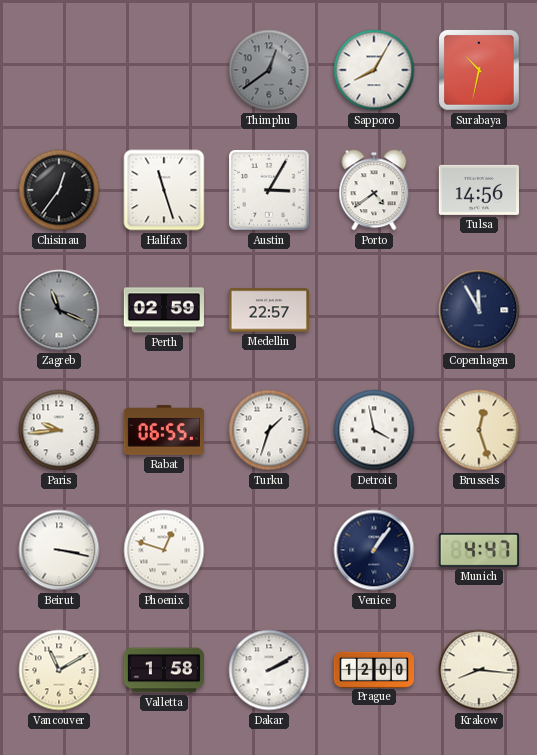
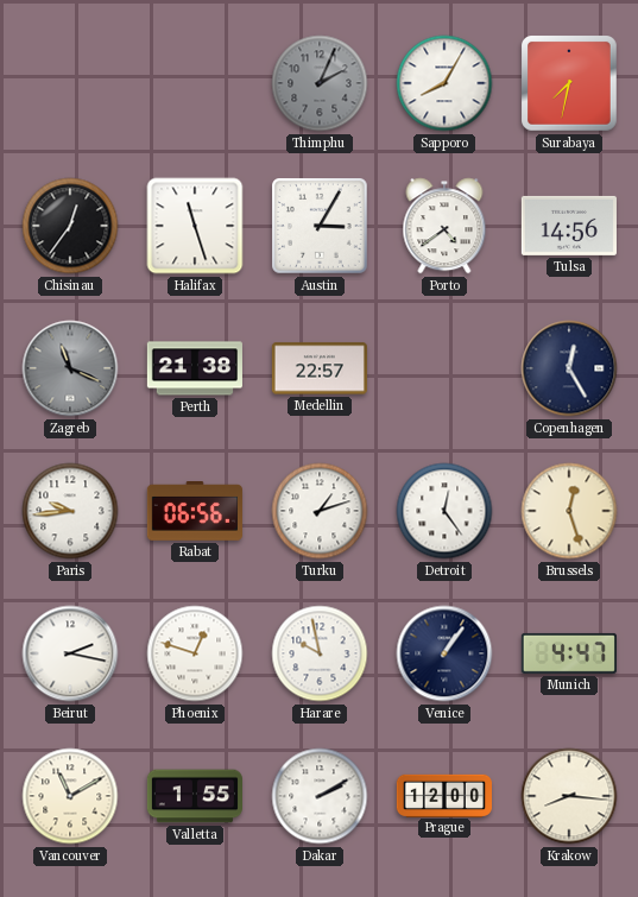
Thimphu: 12:39 -> 2:04 (320, 83)
Surabaya: 10:32 -> 7:32 (570, 84)
Perth: 02:59 -> 21:38 (195, 368)
Copenhagen: 11:55 -> 12:25 (569, 368)
Rabat: 06:55 -> 06:56 (195, 512)
Turku: 1:33 -> 1:12 (320, 511)
Detroit: 3:58 -> 12:24 (444, 511)
Beirut: 3:17 -> 2:17 (70, 653)
Harare: none -> 9:58 (320, 653)
Valletta: 1:58 -> 1:55 (194, 796)
